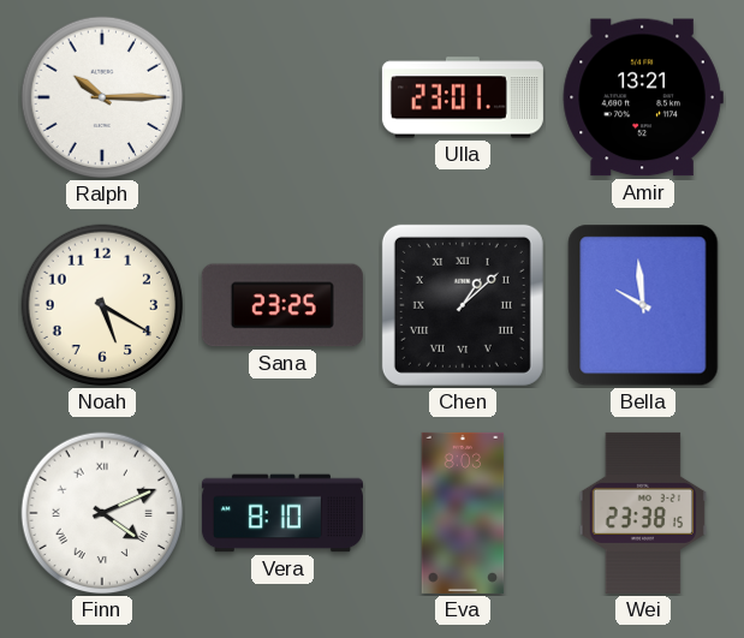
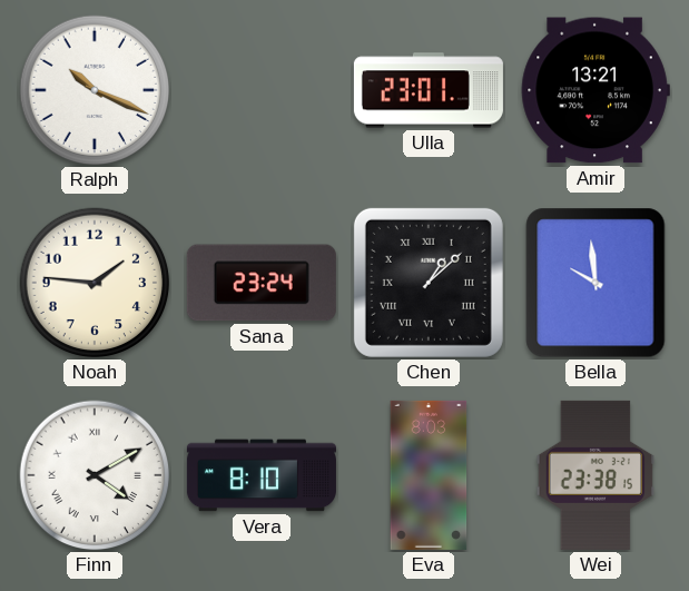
Ralph: 10:15 -> 10:19 (95, 90)
Noah: 5:20 -> 1:46 (95, 283)
Sana: 23:25 -> 23:24 (262, 283)
Finn: 4:11 -> 4:10 (95, 475)
